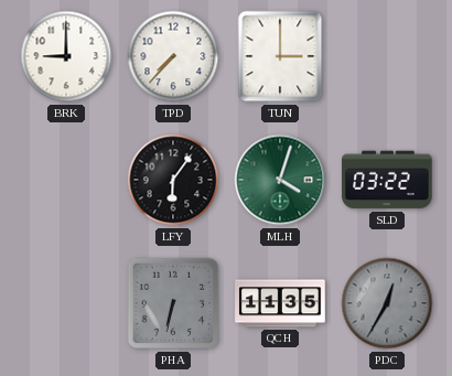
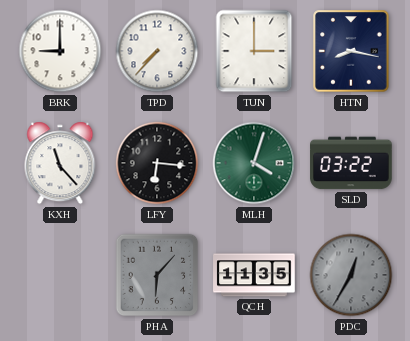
HTN: none -> 8:17 (351, 51)
KXH: none -> 11:23 (60, 163)
LFY: 6:06 -> 6:16 (157, 163)
PHA: 6:32 -> 6:07 (157, 275)
